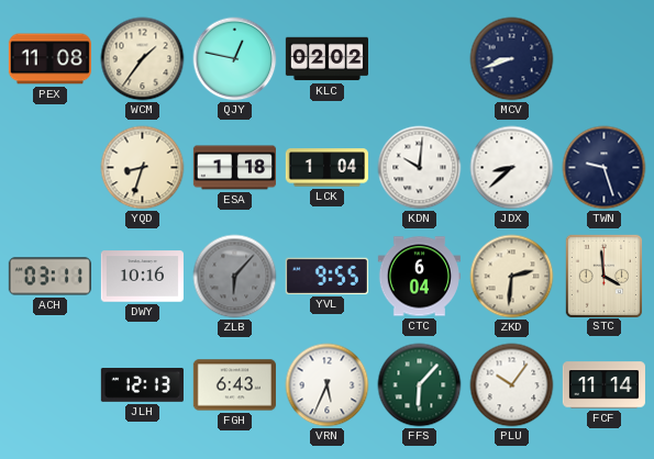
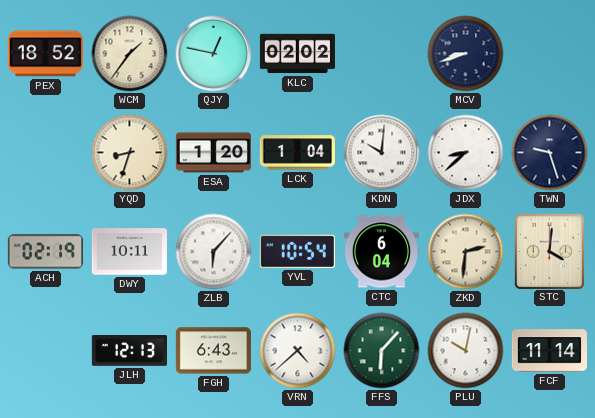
PEX: 11:08 -> 18:52 (45, 54)
ESA: 1:18 -> 1:20 (213, 153)
ACH: 03:11 -> 02:19 (45, 252)
DWY: 10:16 -> 10:11 (129, 252)
ZLB dial: grey -> white (214, 252)
YVL: 9:55 -> 10:54 (297, 251)
STC: 3:59 -> 4:01 (549, 251)
VRN: 5:34 -> 4:38 (298, 351)
PLU: 10:06 -> 10:02 (466, 351)
